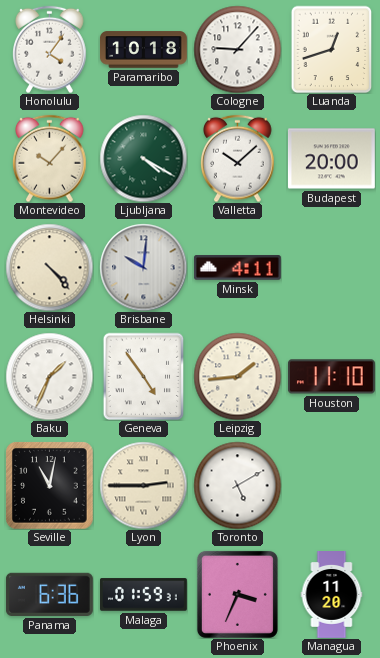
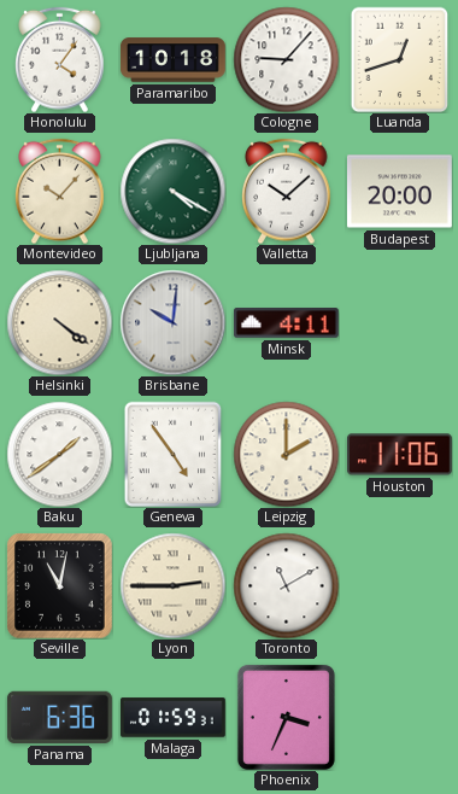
Helsinki: 4:23 -> 4:21 (59, 322)
Baku: 1:34 -> 1:39 (59, 454)
Leipzig: 1:44 -> 2:00 (286, 454)
Houston: 11:10 -> 11:06 (399, 455)
Toronto: 5:10 -> 11:10 (286, 585)
Managua: 11:20 -> none (332, 595)
